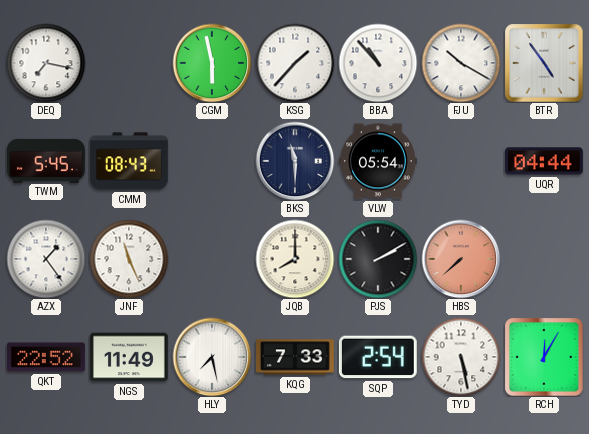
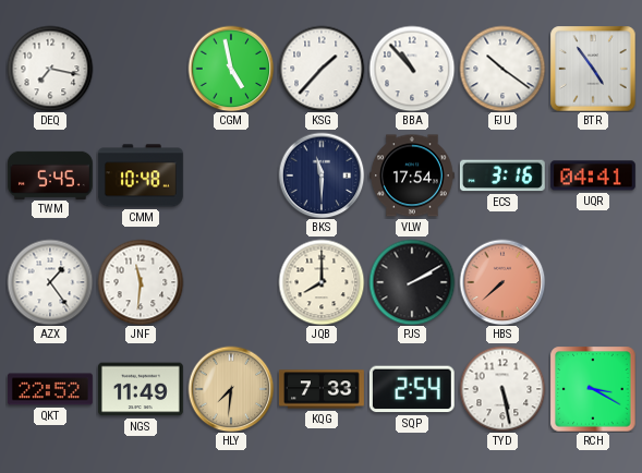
CGM: 5:58 -> 4:58 (231, 69)
FJU: 10:20 -> 10:21 (502, 69)
CMM: 08:43 -> 10:48 (141, 175)
VLW: 05:54 -> 17:54 (412, 175)
ECS: none -> 3:16 (502, 175)
UQR: 04:44 -> 04:41 (593, 175)
JNF: 11:26 -> 11:31 (141, 282)
HLY: 7:28 -> 7:31 (231, 389)
HLY dial: white -> champagne (231, 389)
RCH: 12:05 -> 3:20 (593, 389)
